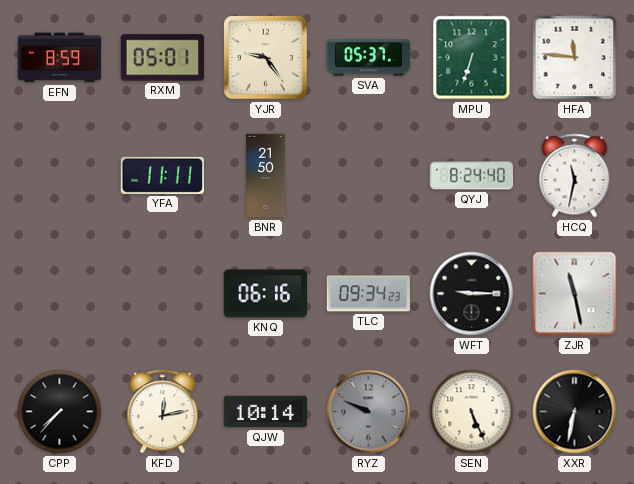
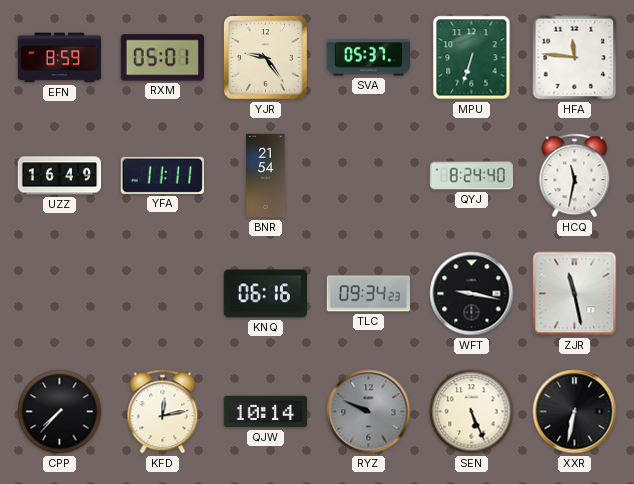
UZZ: none -> 16:49 (60, 176)
BNR: 21:50 -> 21:54 (266, 176)
WFT: 9:15 -> 9:17 (472, 294)
